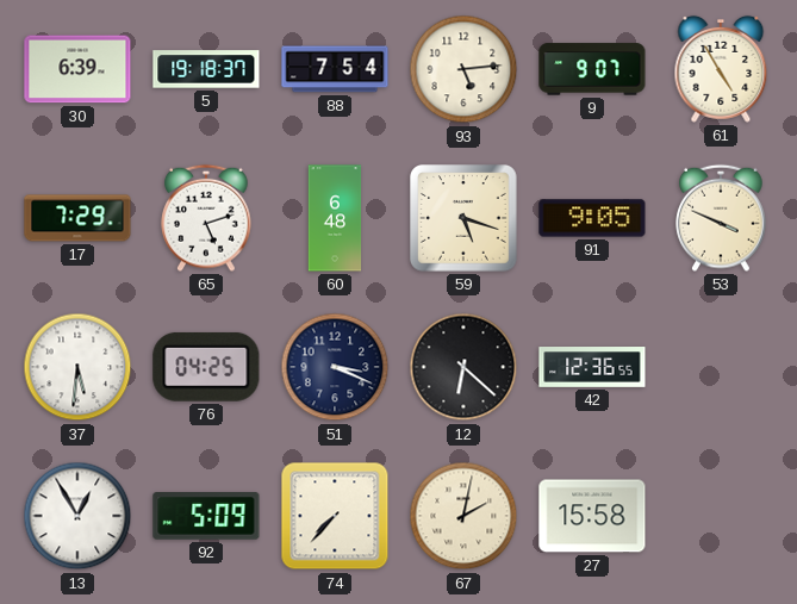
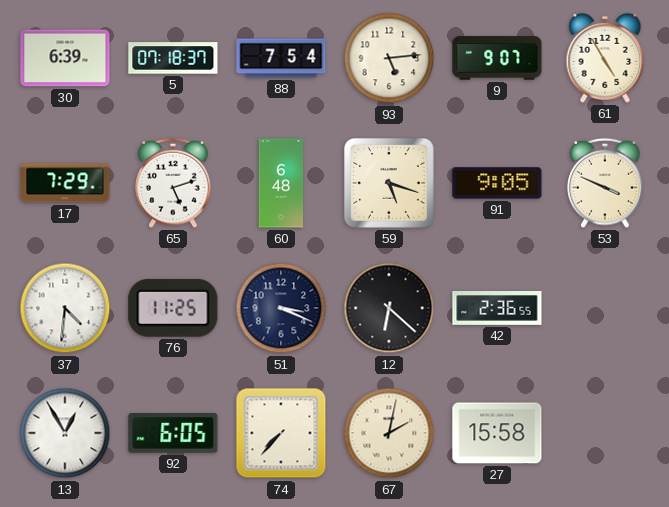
5: 19:18 -> 07:18 (173, 58)
37: 5:31 -> 4:31 (65, 308)
76: 04:25 -> 11:25 (173, 308)
42: 12:36 -> 2:36 (497, 309)
92: 5:09 -> 6:05 (173, 434)
